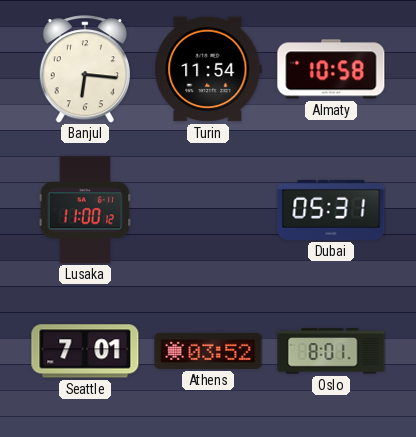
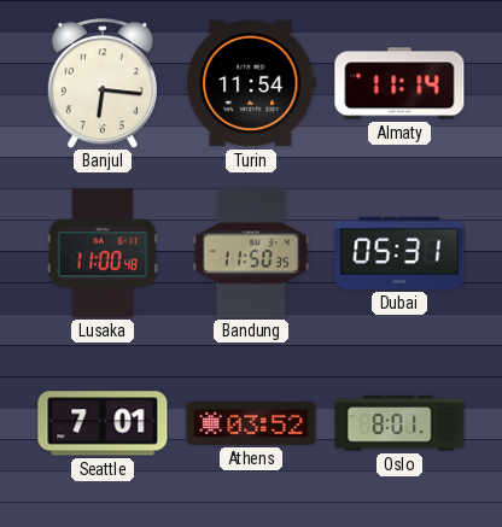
Almaty: 10:58 -> 11:14 (399, 83)
Lusaka: 11:00:12 -> 11:00:48 (103, 253)
Bandung: none -> 11:50 (251, 253)
